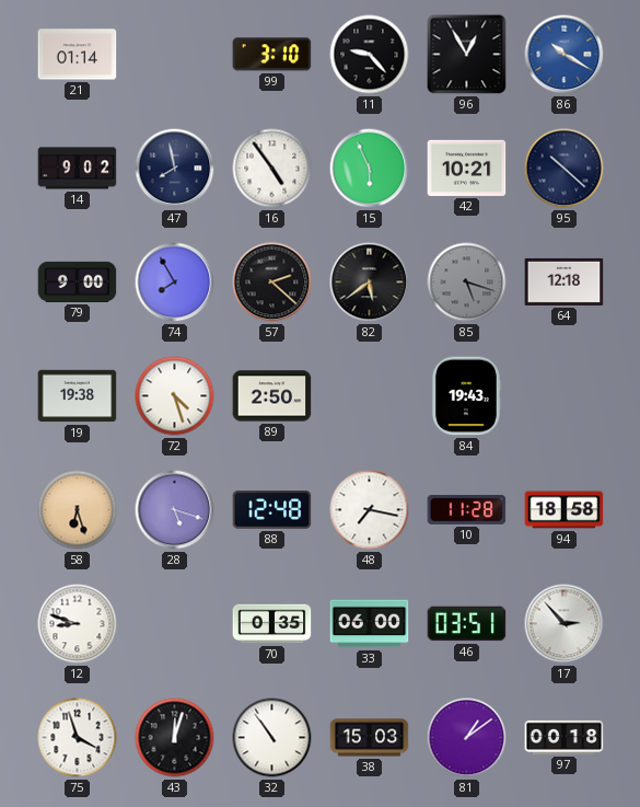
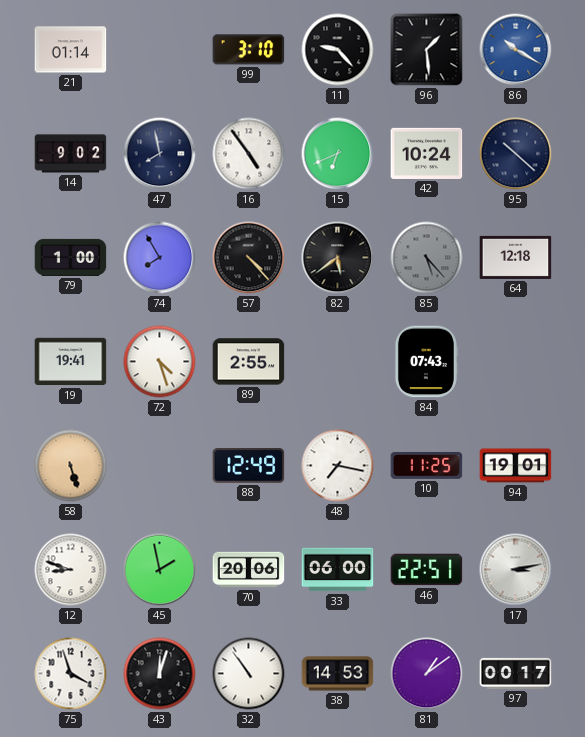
96: 12:55 -> 1:29 (427, 50)
15: 5:56 -> 6:41 (338, 154)
42: 10:21 -> 10:24 (427, 153)
79: 9:00 -> 1:00 (71, 257)
57: 2:22 -> 4:23 (249, 258)
85: 5:18 -> 5:23 (427, 258)
19: 19:38 -> 19:41 (71, 362)
89: 2:50 -> 2:55 (249, 362)
84: 19:43 -> 07:43 (426, 362)
58: 6:27 -> 5:27 (71, 466)
28: 5:18 -> none (175, 510)
88: 12:48 -> 12:49 (249, 466)
10: 11:28 -> 11:25 (427, 465)
94: 18:58 -> 19:01 (516, 466)
45: none -> 1:58 (160, 570)
70: 0:35 -> 20:06 (249, 570)
46: 03:51 -> 22:51 (427, 570)
17: 2:53 -> 3:13 (516, 570)
38: 15:03 -> 14:53 (338, 674)
97: 00:18 -> 00:17 (516, 673)
